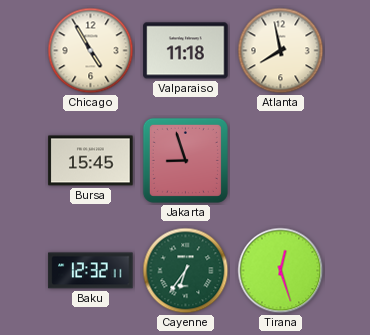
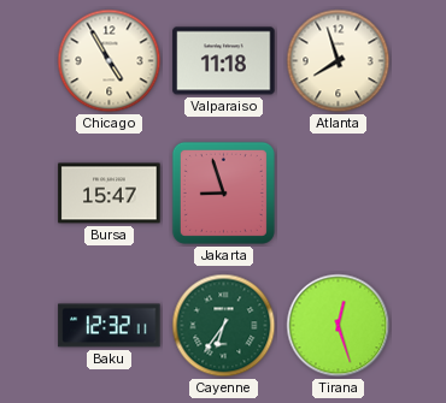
Atlanta: 7:58 -> 7:57 (339, 61)
Bursa: 15:45 -> 15:47 (110, 194)
